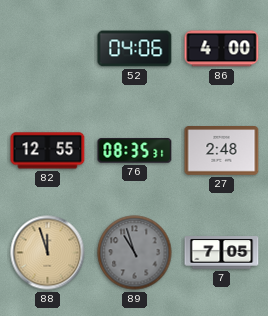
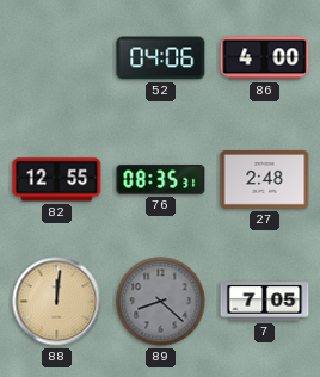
88: 11:57 -> 12:01 (57, 302)
89: 10:57 -> 8:22 (161, 302)
